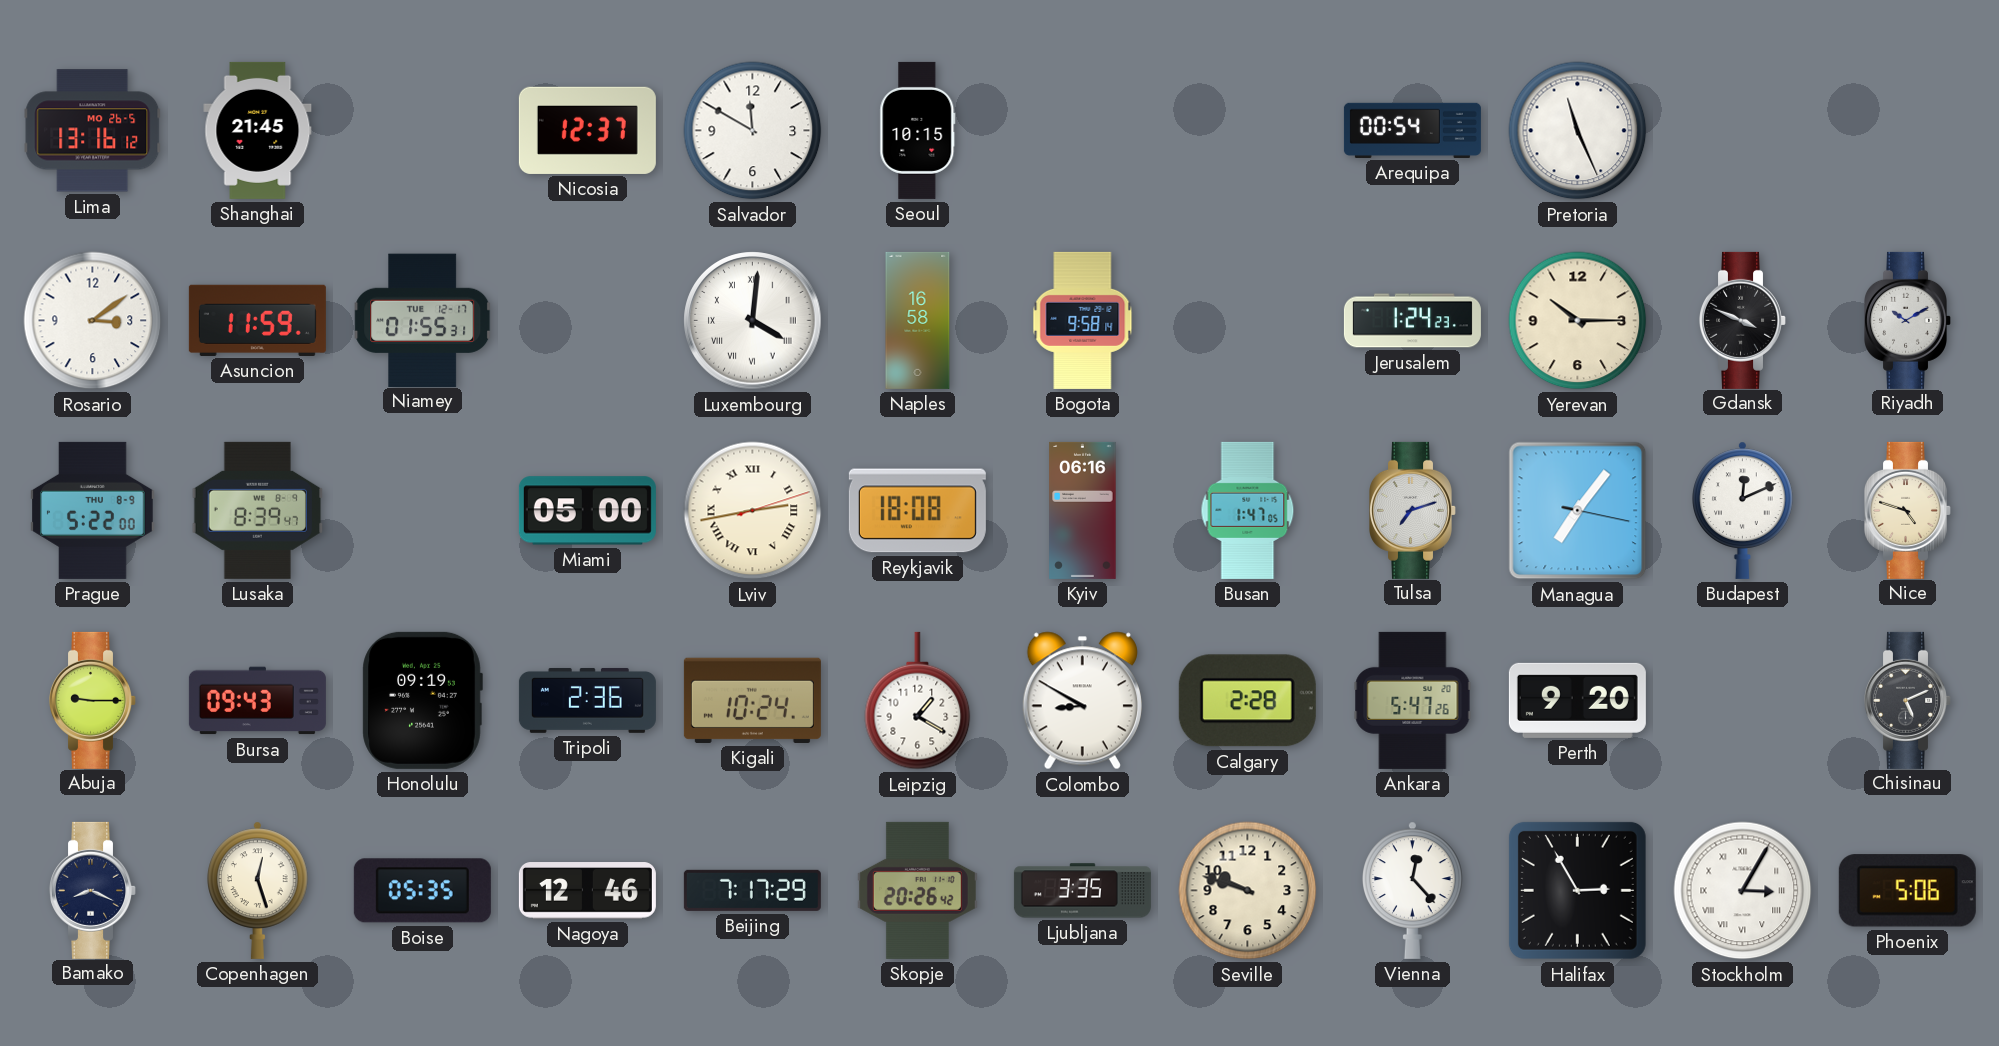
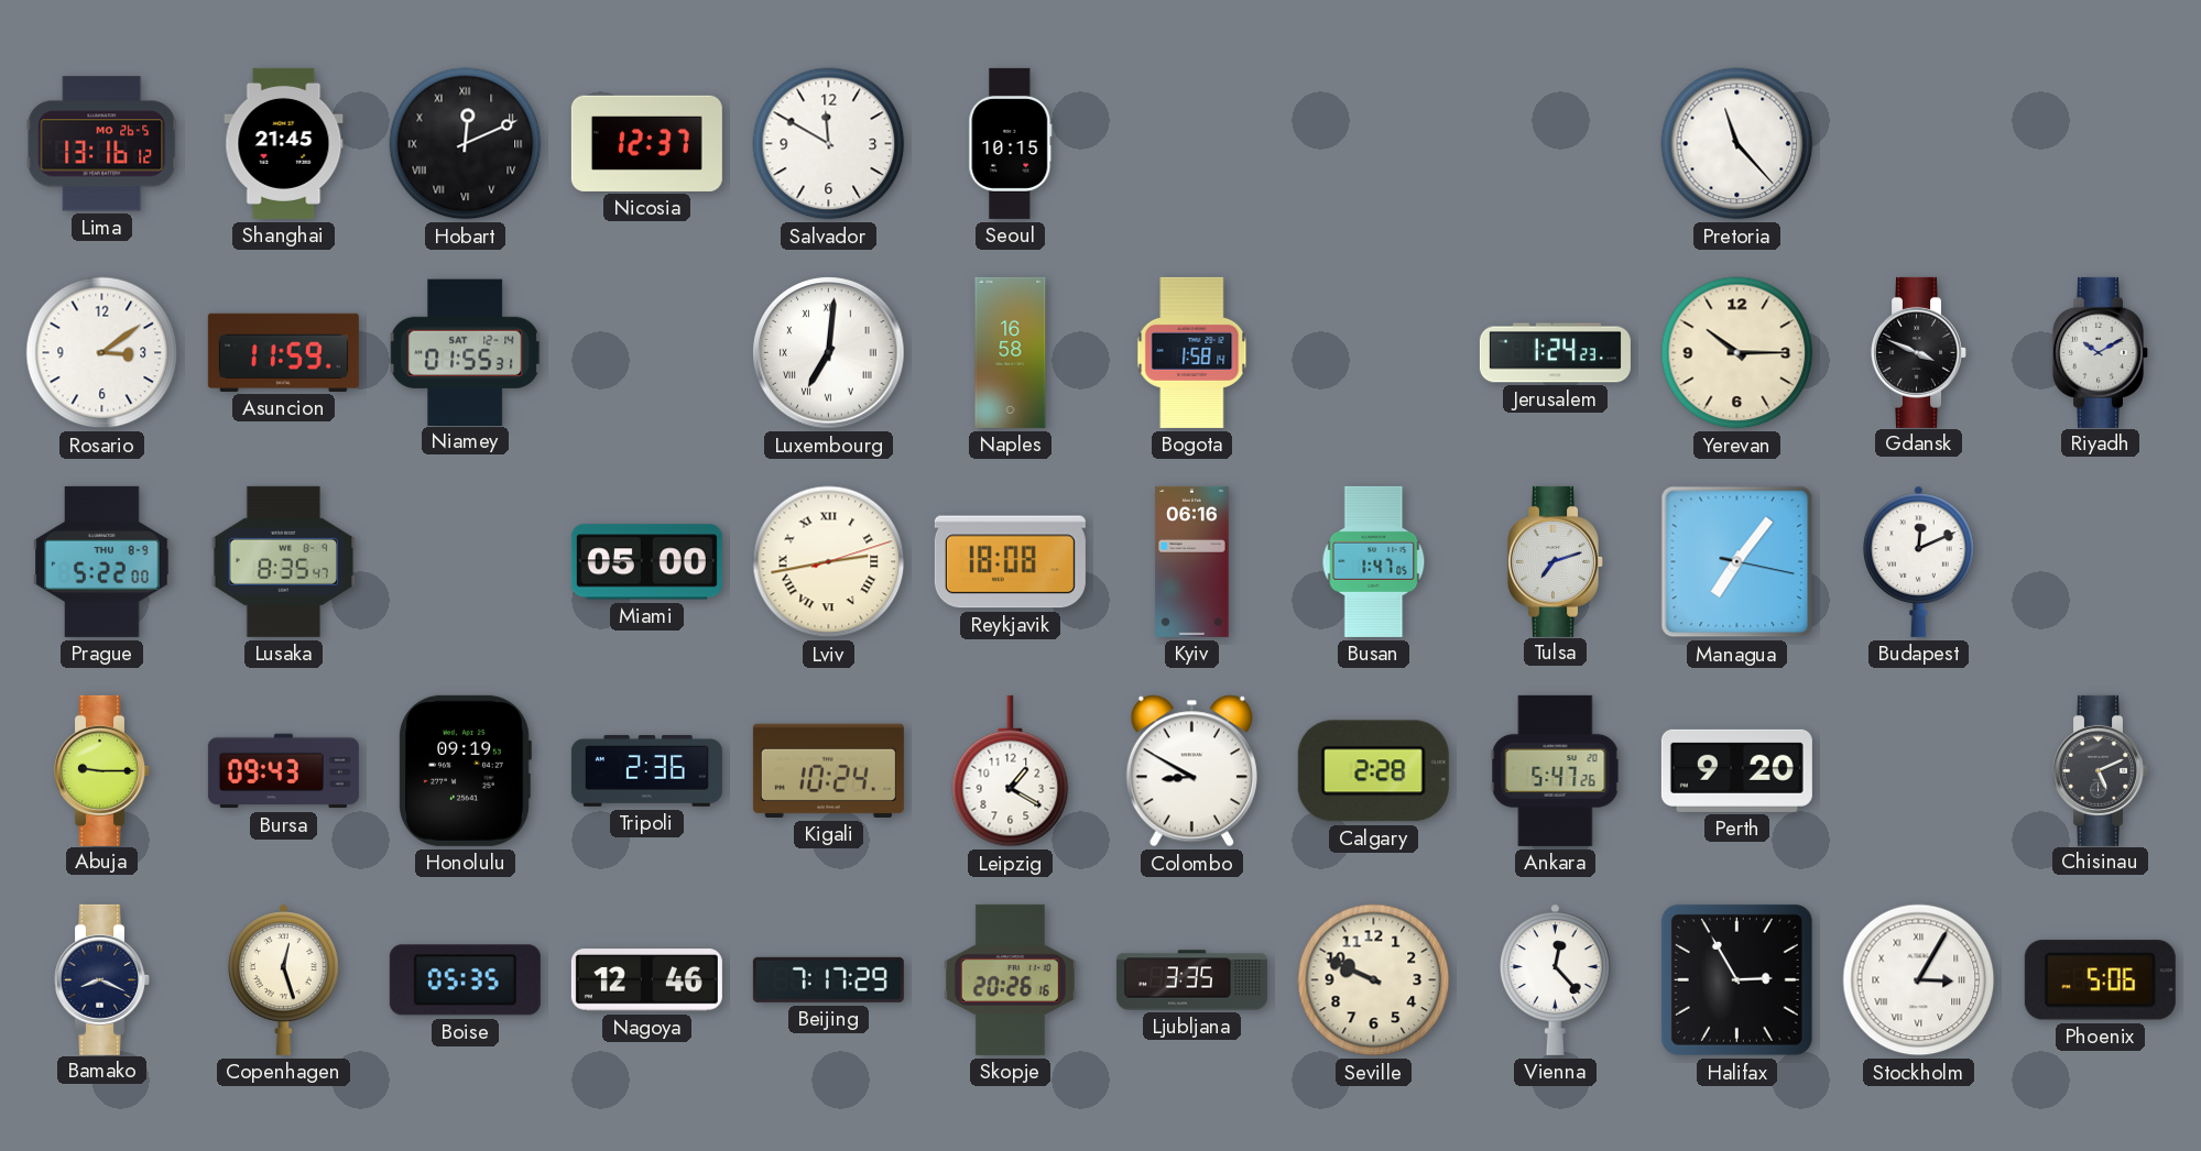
Hobart: none -> 12:11 (466, 144)
Arequipa: 00:54 -> none (1412, 130)
Pretoria: 11:26 -> 11:23 (1737, 144)
Niamey date: TUE 12-17 -> SAT 12-14 (466, 352)
Luxembourg: 4:01 -> 7:01 (829, 353)
Bogota: 9:58 -> 1:58 (1192, 352)
Lusaka: 8:39 -> 8:35 (284, 561)
Nice: 4:48 -> none (1908, 510)
Skopje: 20:26:42 -> 20:26:16 (1010, 979)
Seville: 9:48 -> 9:49 (1374, 980)
